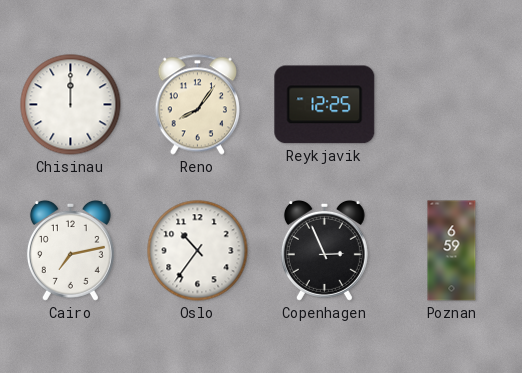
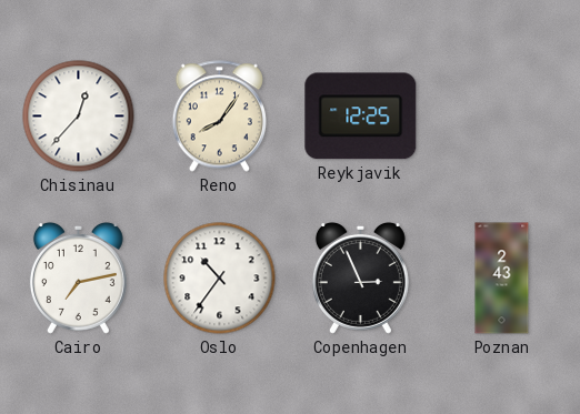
Chisinau: 12:00 -> 12:37 (79, 117)
Poznan: 6:59 -> 2:43 (502, 279)
